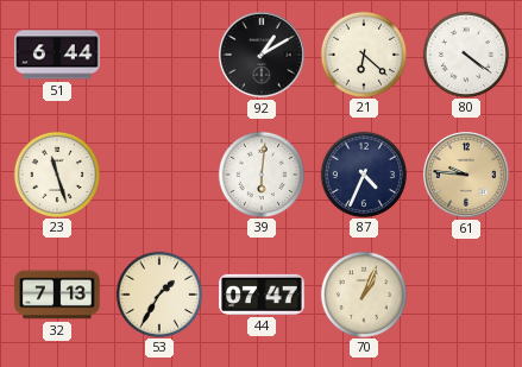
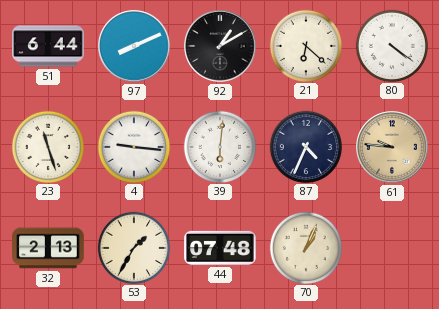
97: none -> 8:11 (134, 46)
4: none -> 9:16 (133, 146)
32: 7:13 -> 2:13 (48, 248)
44: 07:47 -> 07:48 (220, 248)
